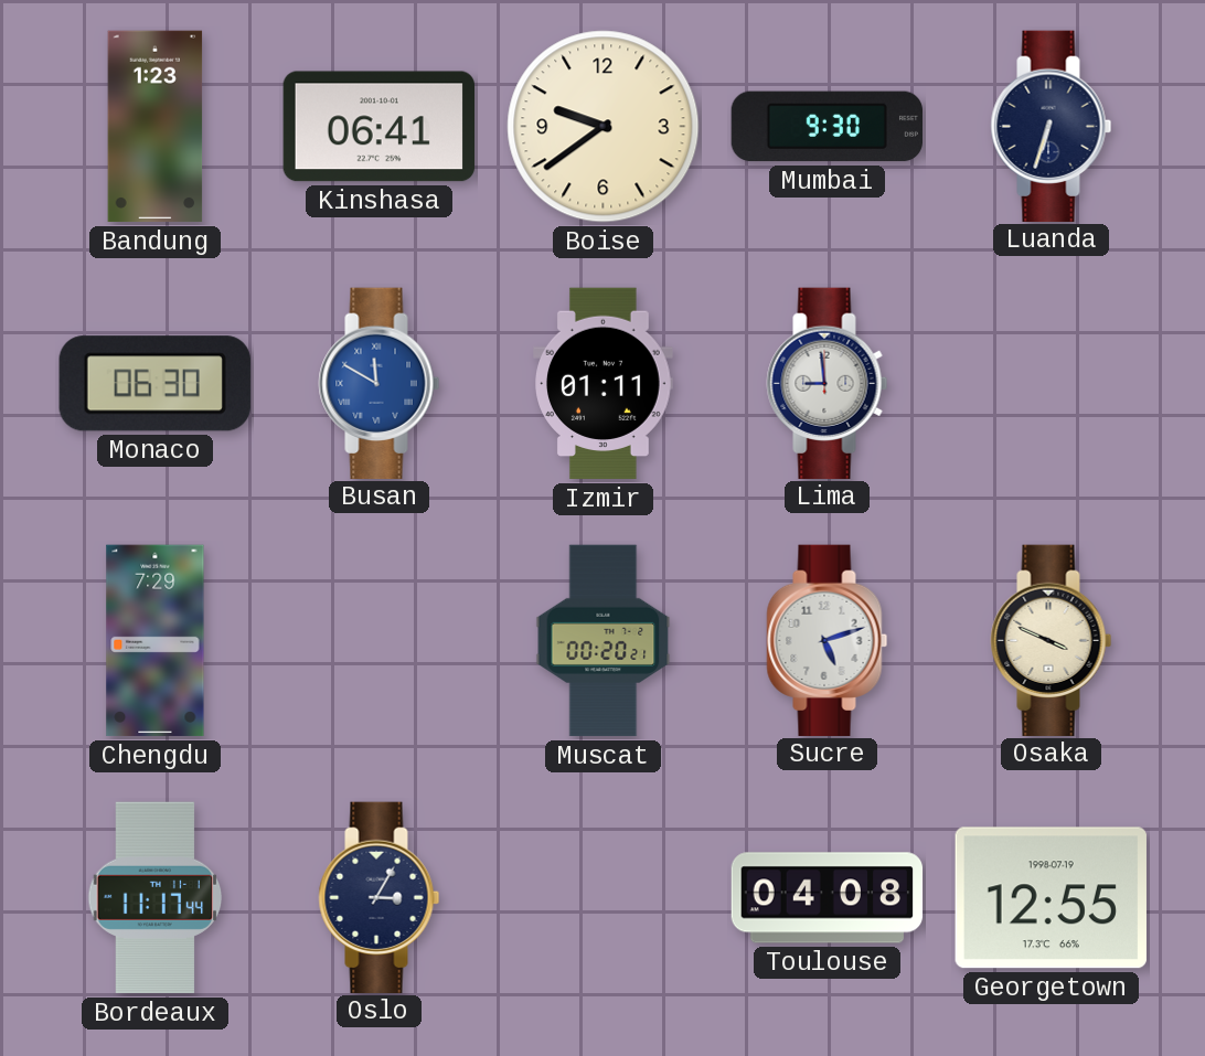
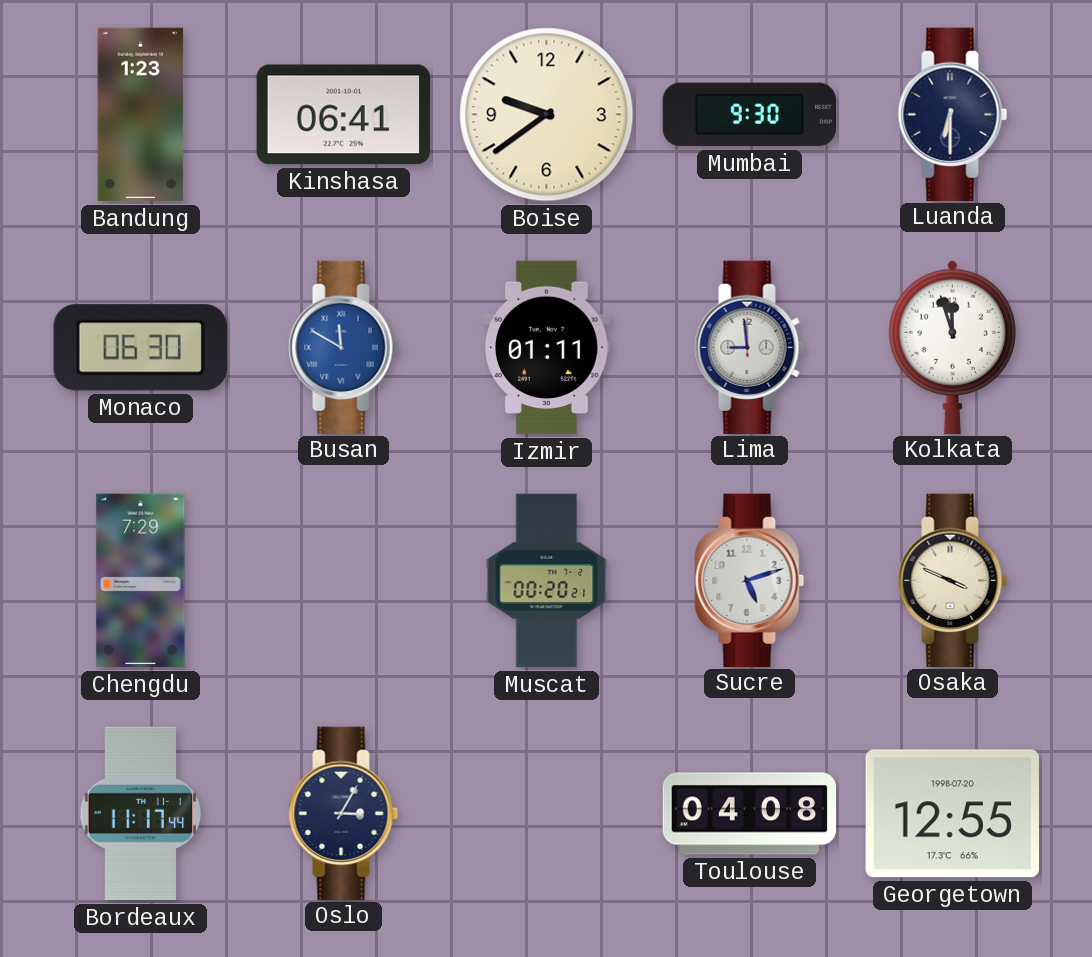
Luanda: 6:33 -> 6:30 (953, 114)
Kolkata: none -> 11:57 (952, 347)
Georgetown date: 1998-07-19 -> 1998-07-20 (952, 814)
